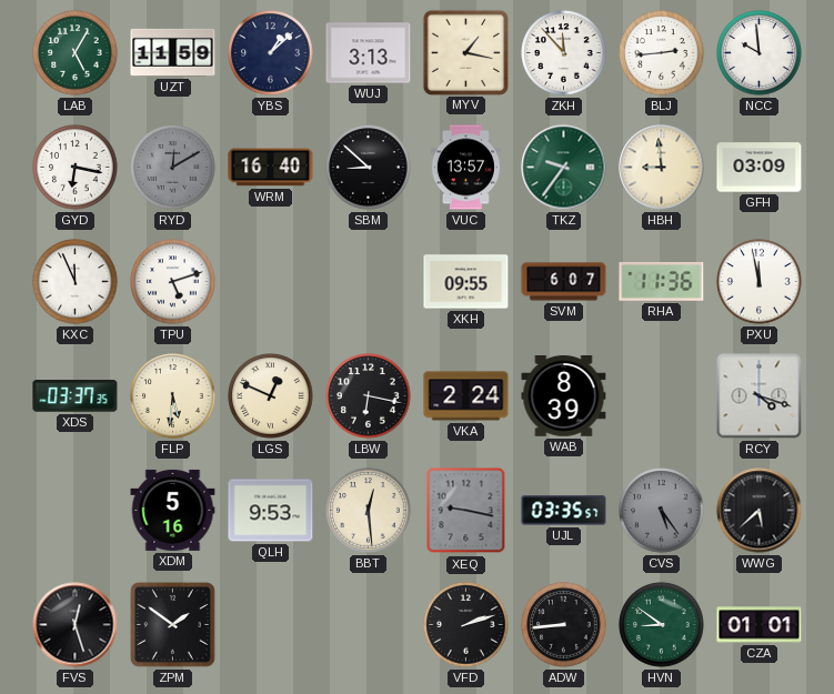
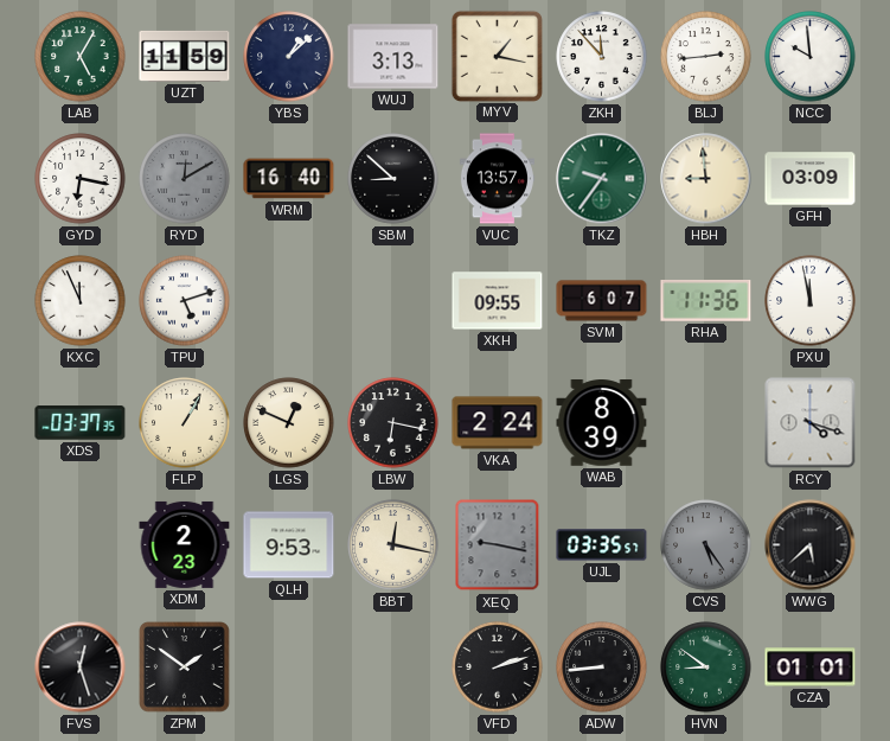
FLP: 5:31 -> 1:05 (185, 423)
XDM: 5:16 -> 2:23 (185, 544)
BBT: 12:29 -> 12:17 (393, 545)
